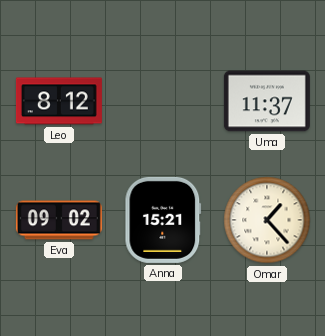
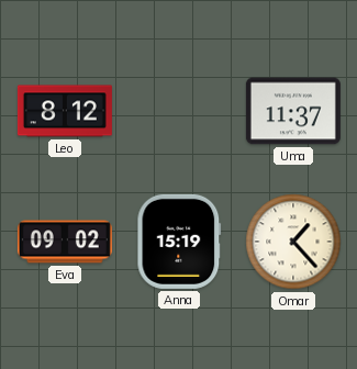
Anna: 15:21 -> 15:19 (179, 242)
